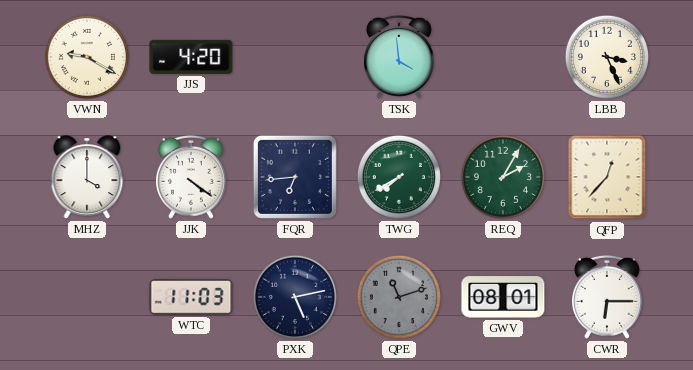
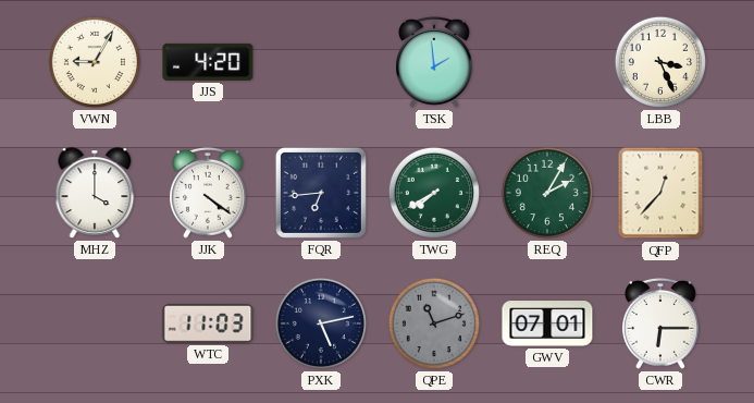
VWN: 9:20 -> 9:05 (95, 62)
TSK: 3:59 -> 1:59 (435, 62)
GWV: 08:01 -> 07:01 (547, 323)
